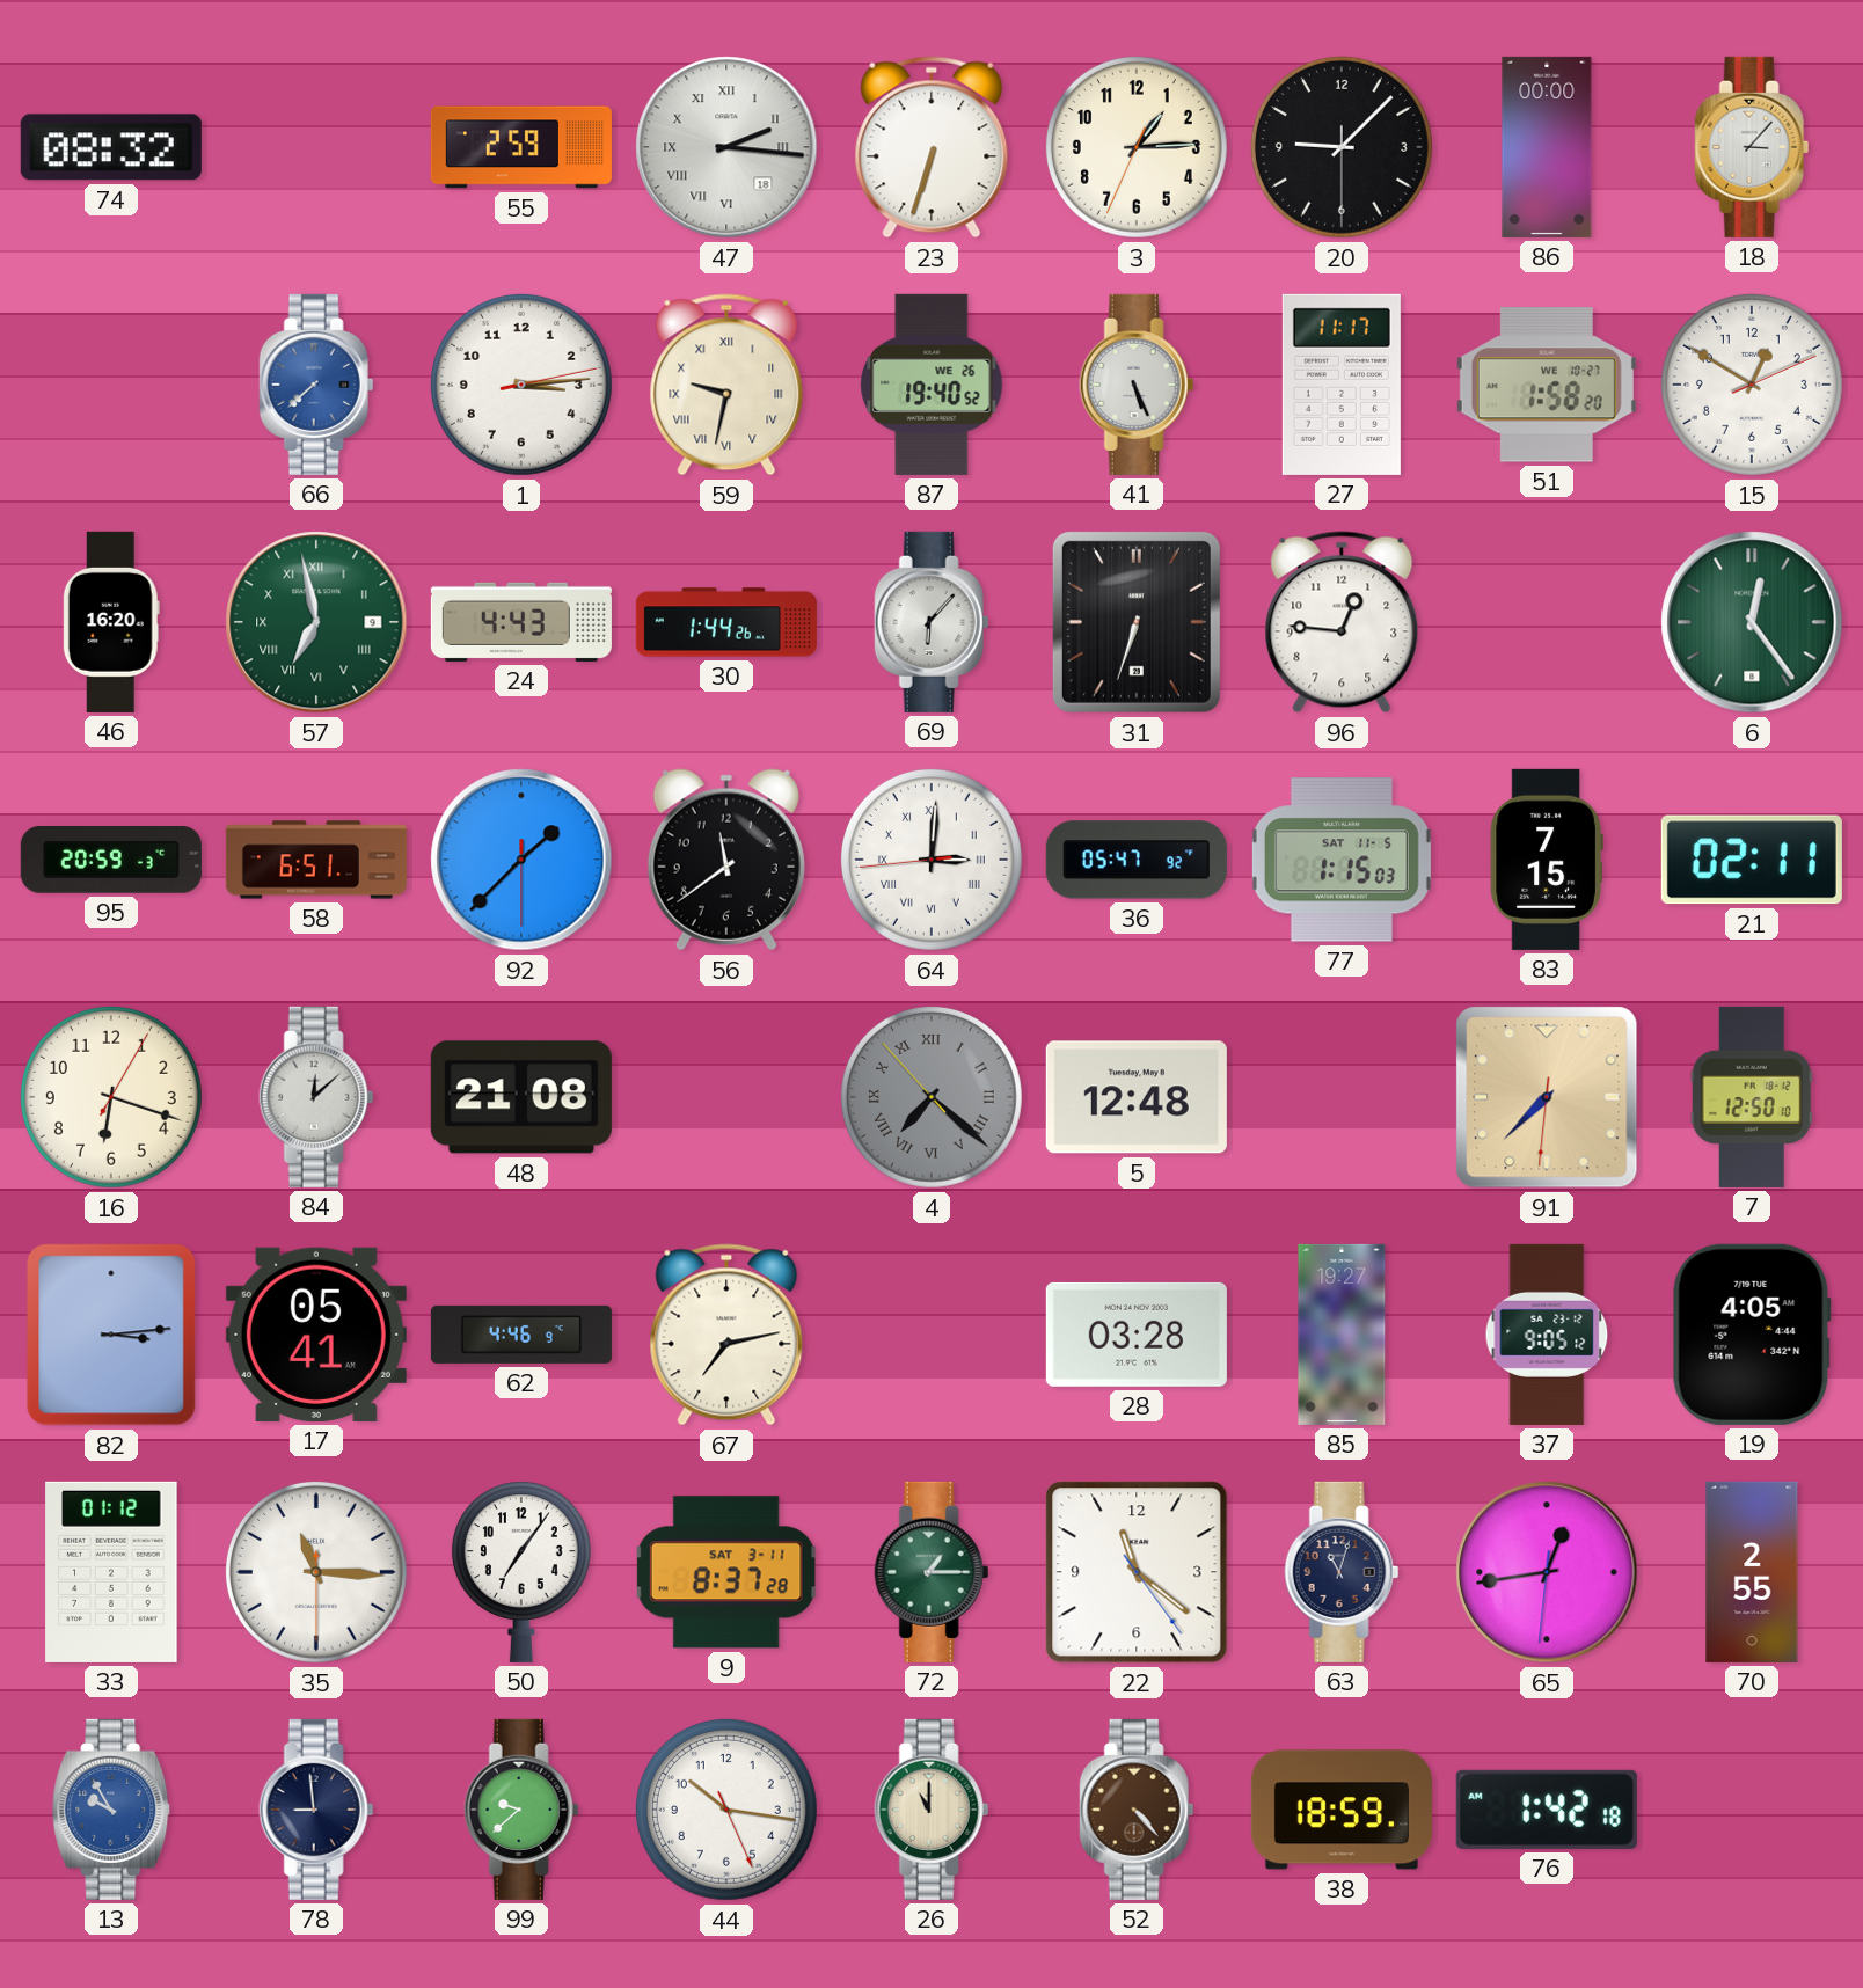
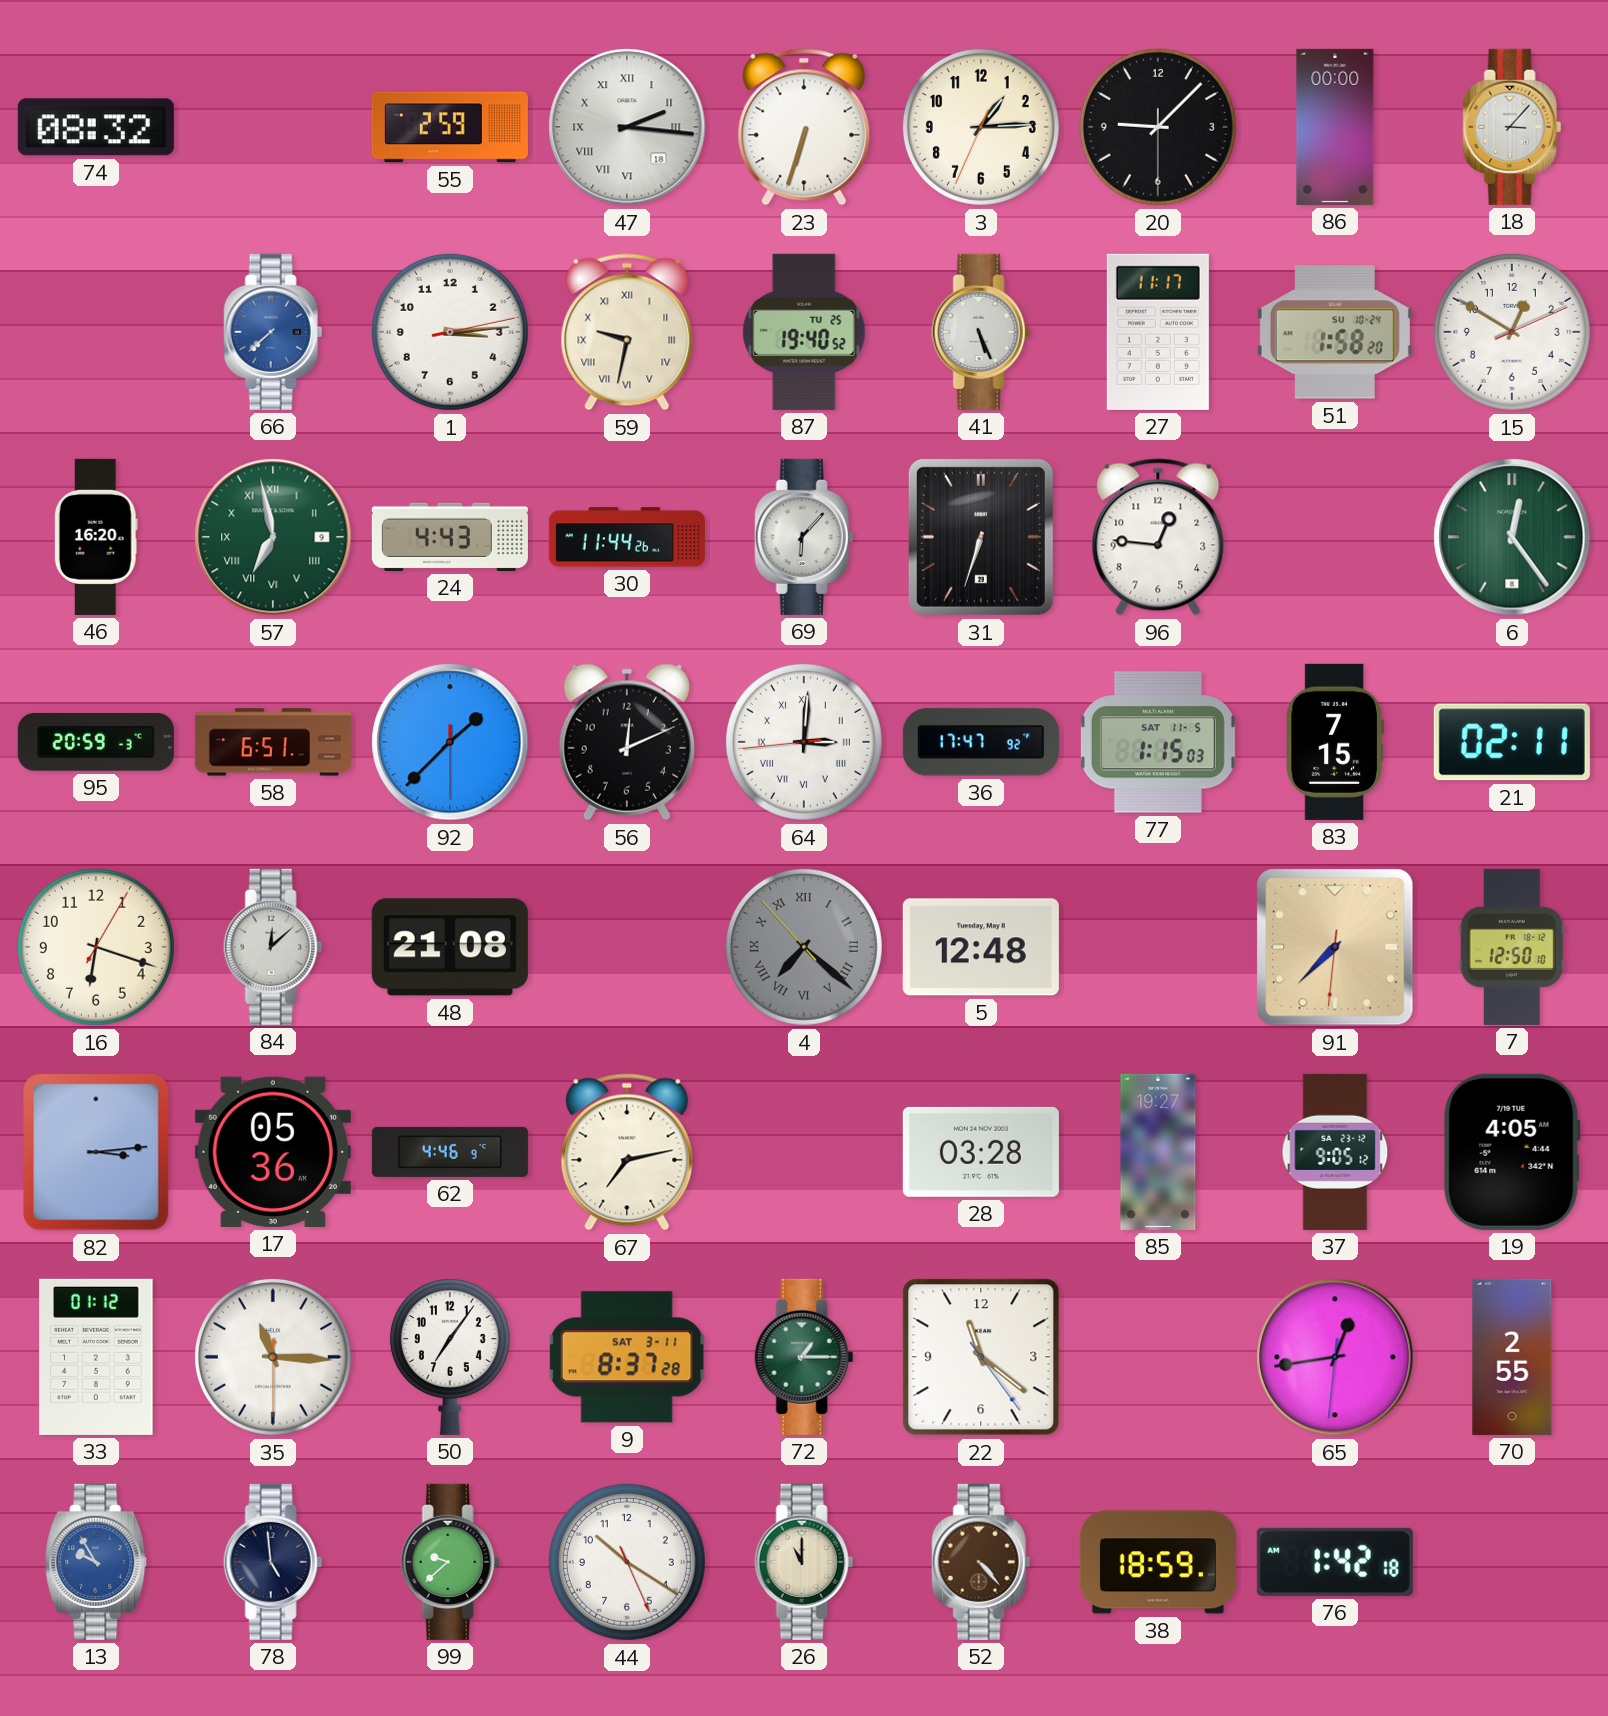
87 date: WE 26 -> TU 25 (804, 332)
51 date: WE 10-27 -> SU 10-24 (1335, 332)
30: 1:44 -> 11:44 (627, 537)
56: 11:39 -> 12:11 (627, 742)
36: 05:47 -> 17:47 (981, 742)
17: 05:41 -> 05:36 (273, 1152)
63: 11:03 -> none (1342, 1572)
78: 8:59 -> 4:59 (273, 1562)
44: 10:16 -> 10:20 (627, 1562)
